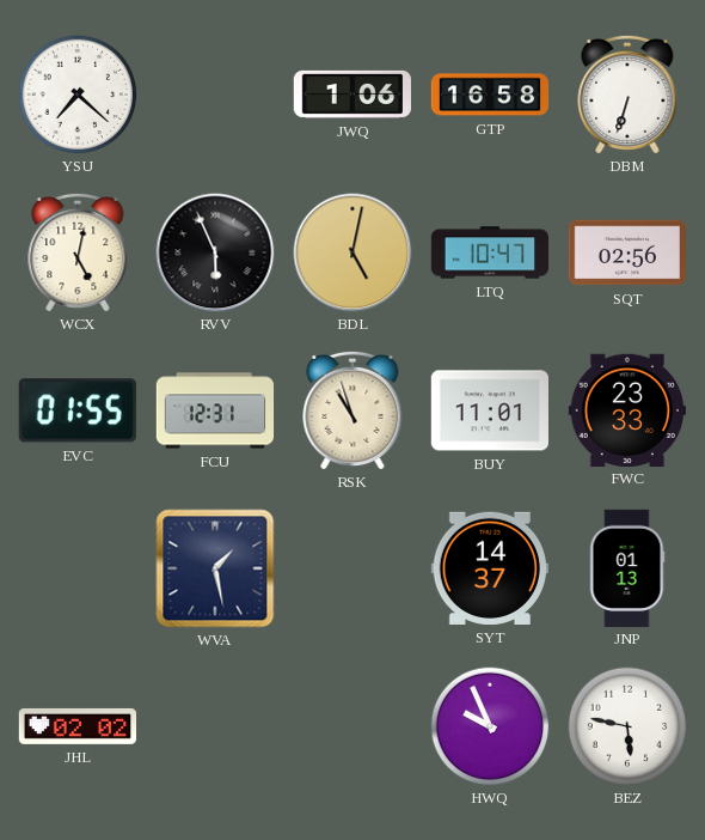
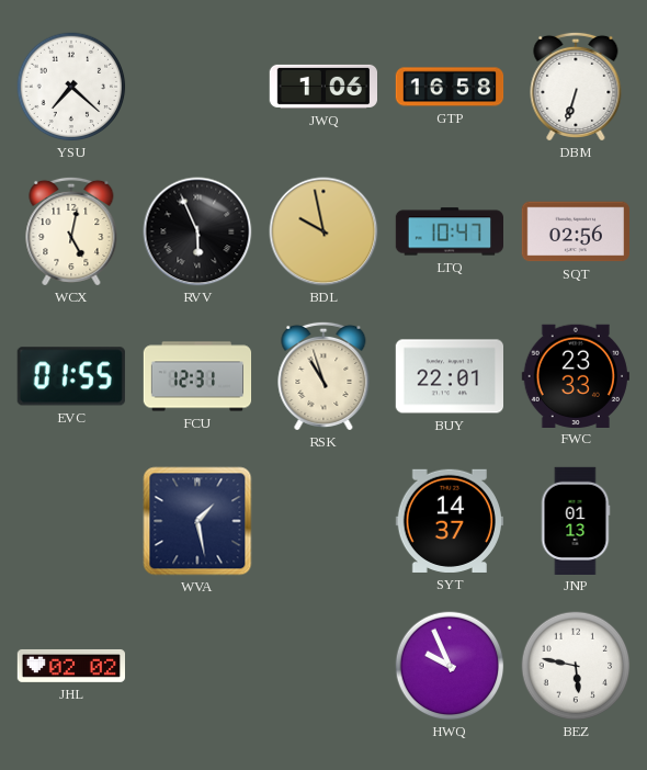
BDL: 5:02 -> 9:58 (323, 231)
BUY: 11:01 -> 22:01 (449, 376)
